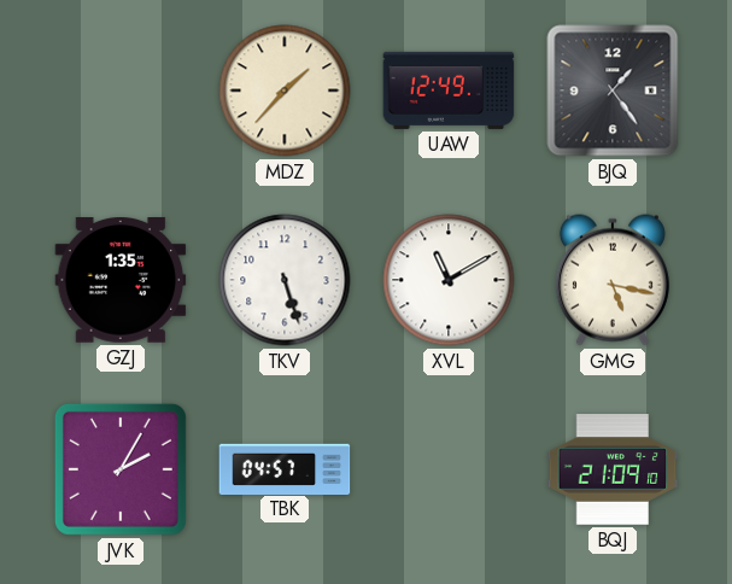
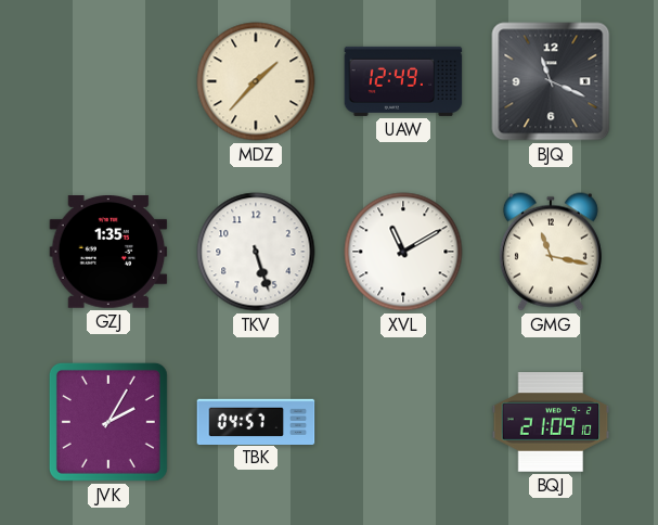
BJQ: 1:24 -> 11:19 (551, 81)
GMG: 5:17 -> 11:17 (551, 252)
